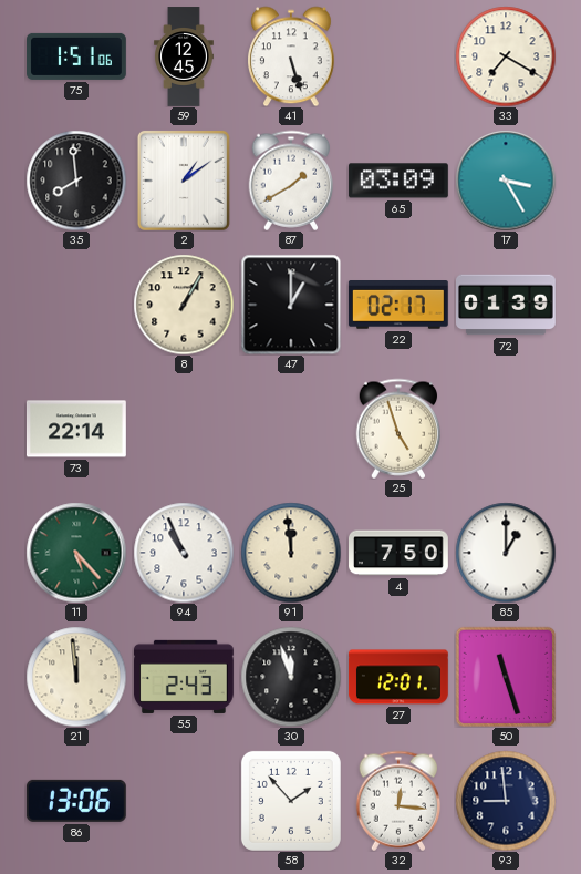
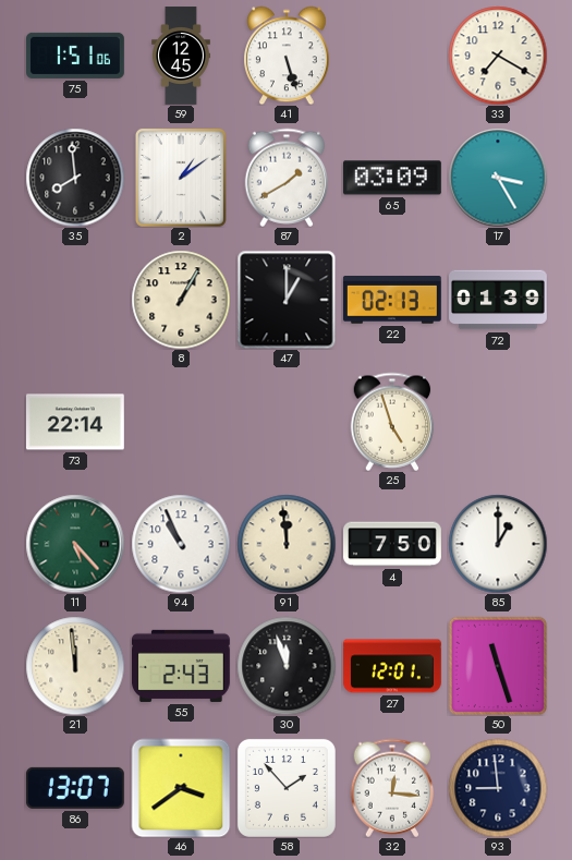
22: 02:17 -> 02:13 (392, 301)
86: 13:06 -> 13:07 (75, 788)
46: none -> 3:39 (181, 788)
